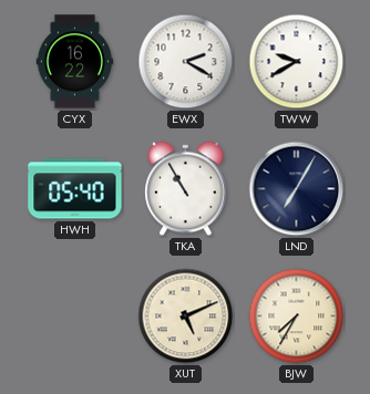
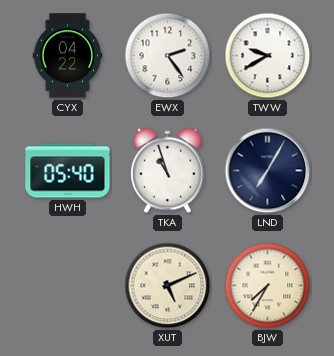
CYX: 16:22 -> 04:22 (68, 56)
EWX: 2:20 -> 2:24 (168, 56)
TKA: 10:55 -> 10:57 (168, 171)
